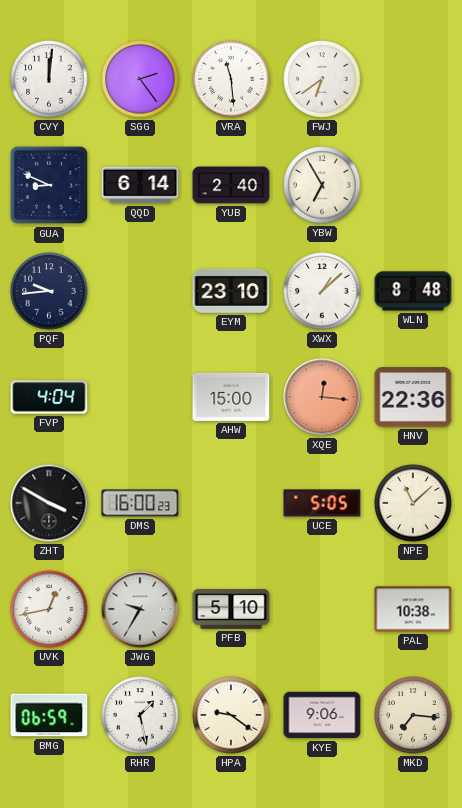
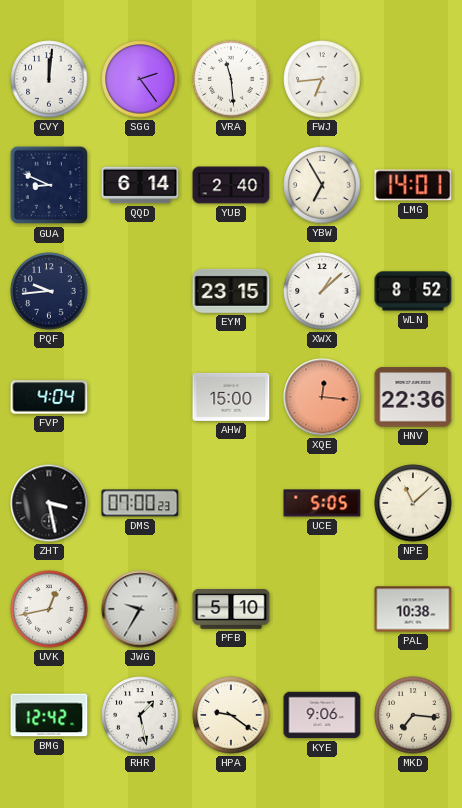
FWJ: 6:39 -> 6:44 (322, 79)
LMG: none -> 14:01 (413, 185)
EYM: 23:10 -> 23:15 (231, 291)
WLN: 8:48 -> 8:52 (413, 291)
ZHT: 3:50 -> 3:28 (49, 503)
DMS: 16:00 -> 07:00 (140, 503)
BMG: 06:59 -> 12:42 (49, 715)
